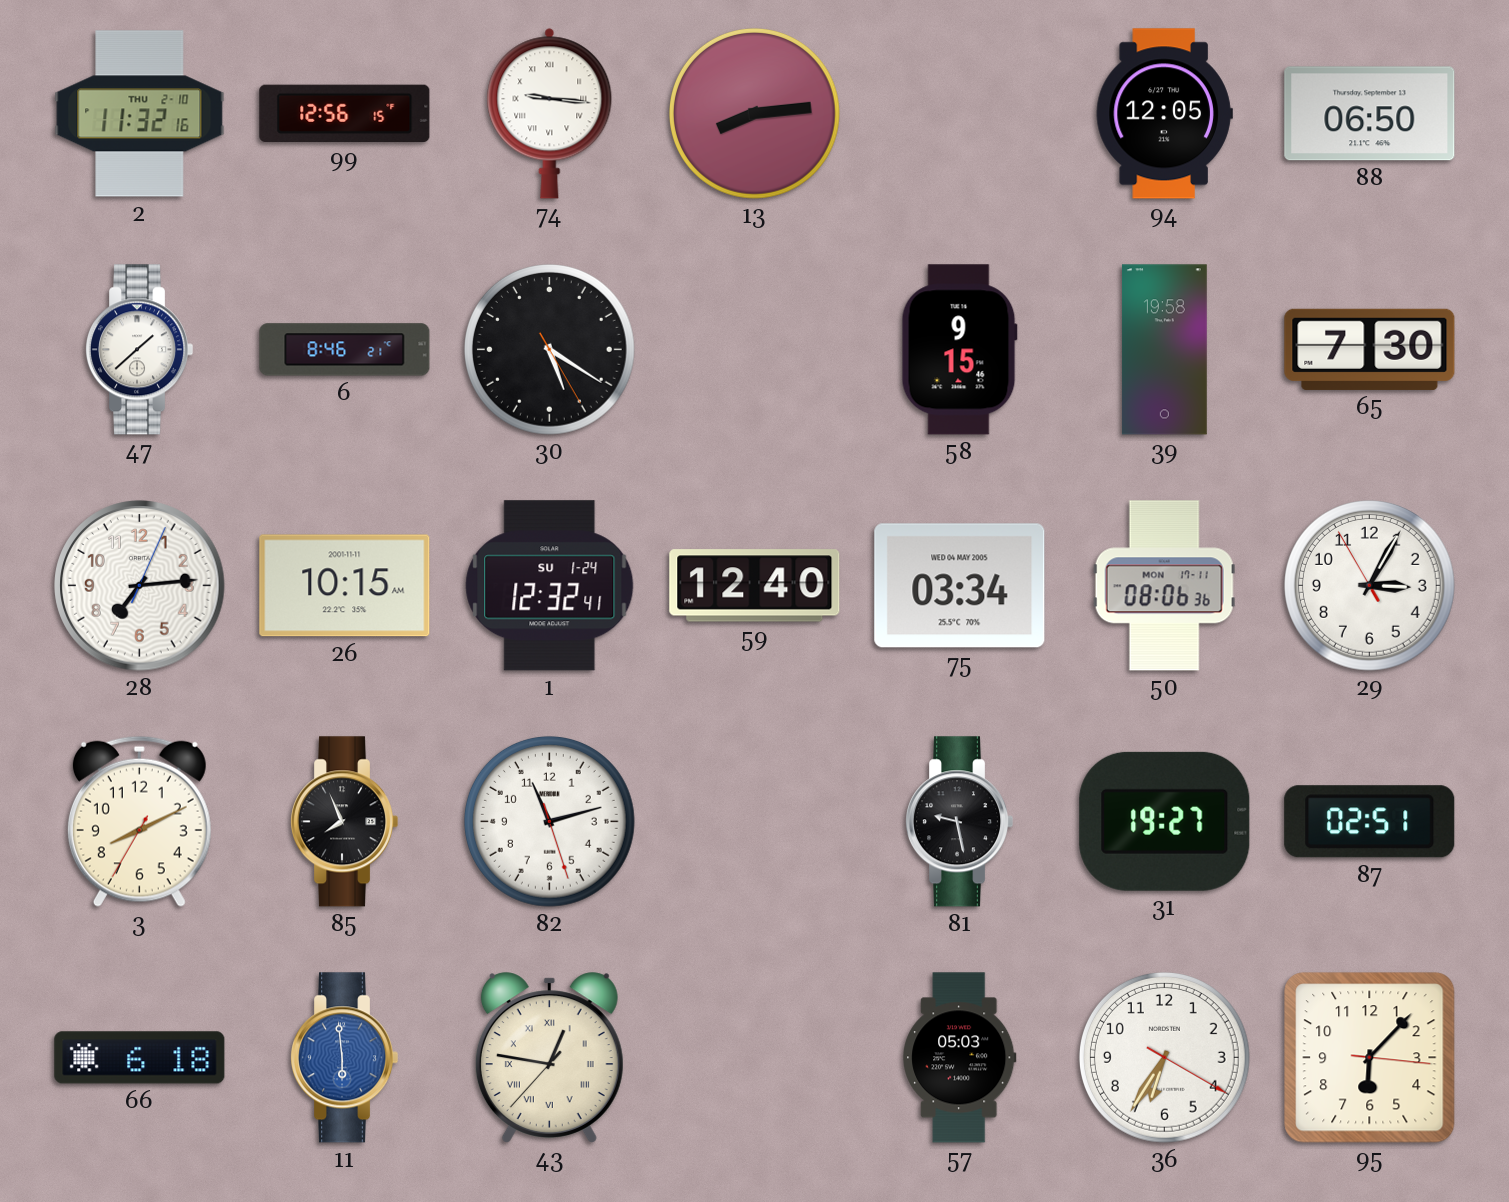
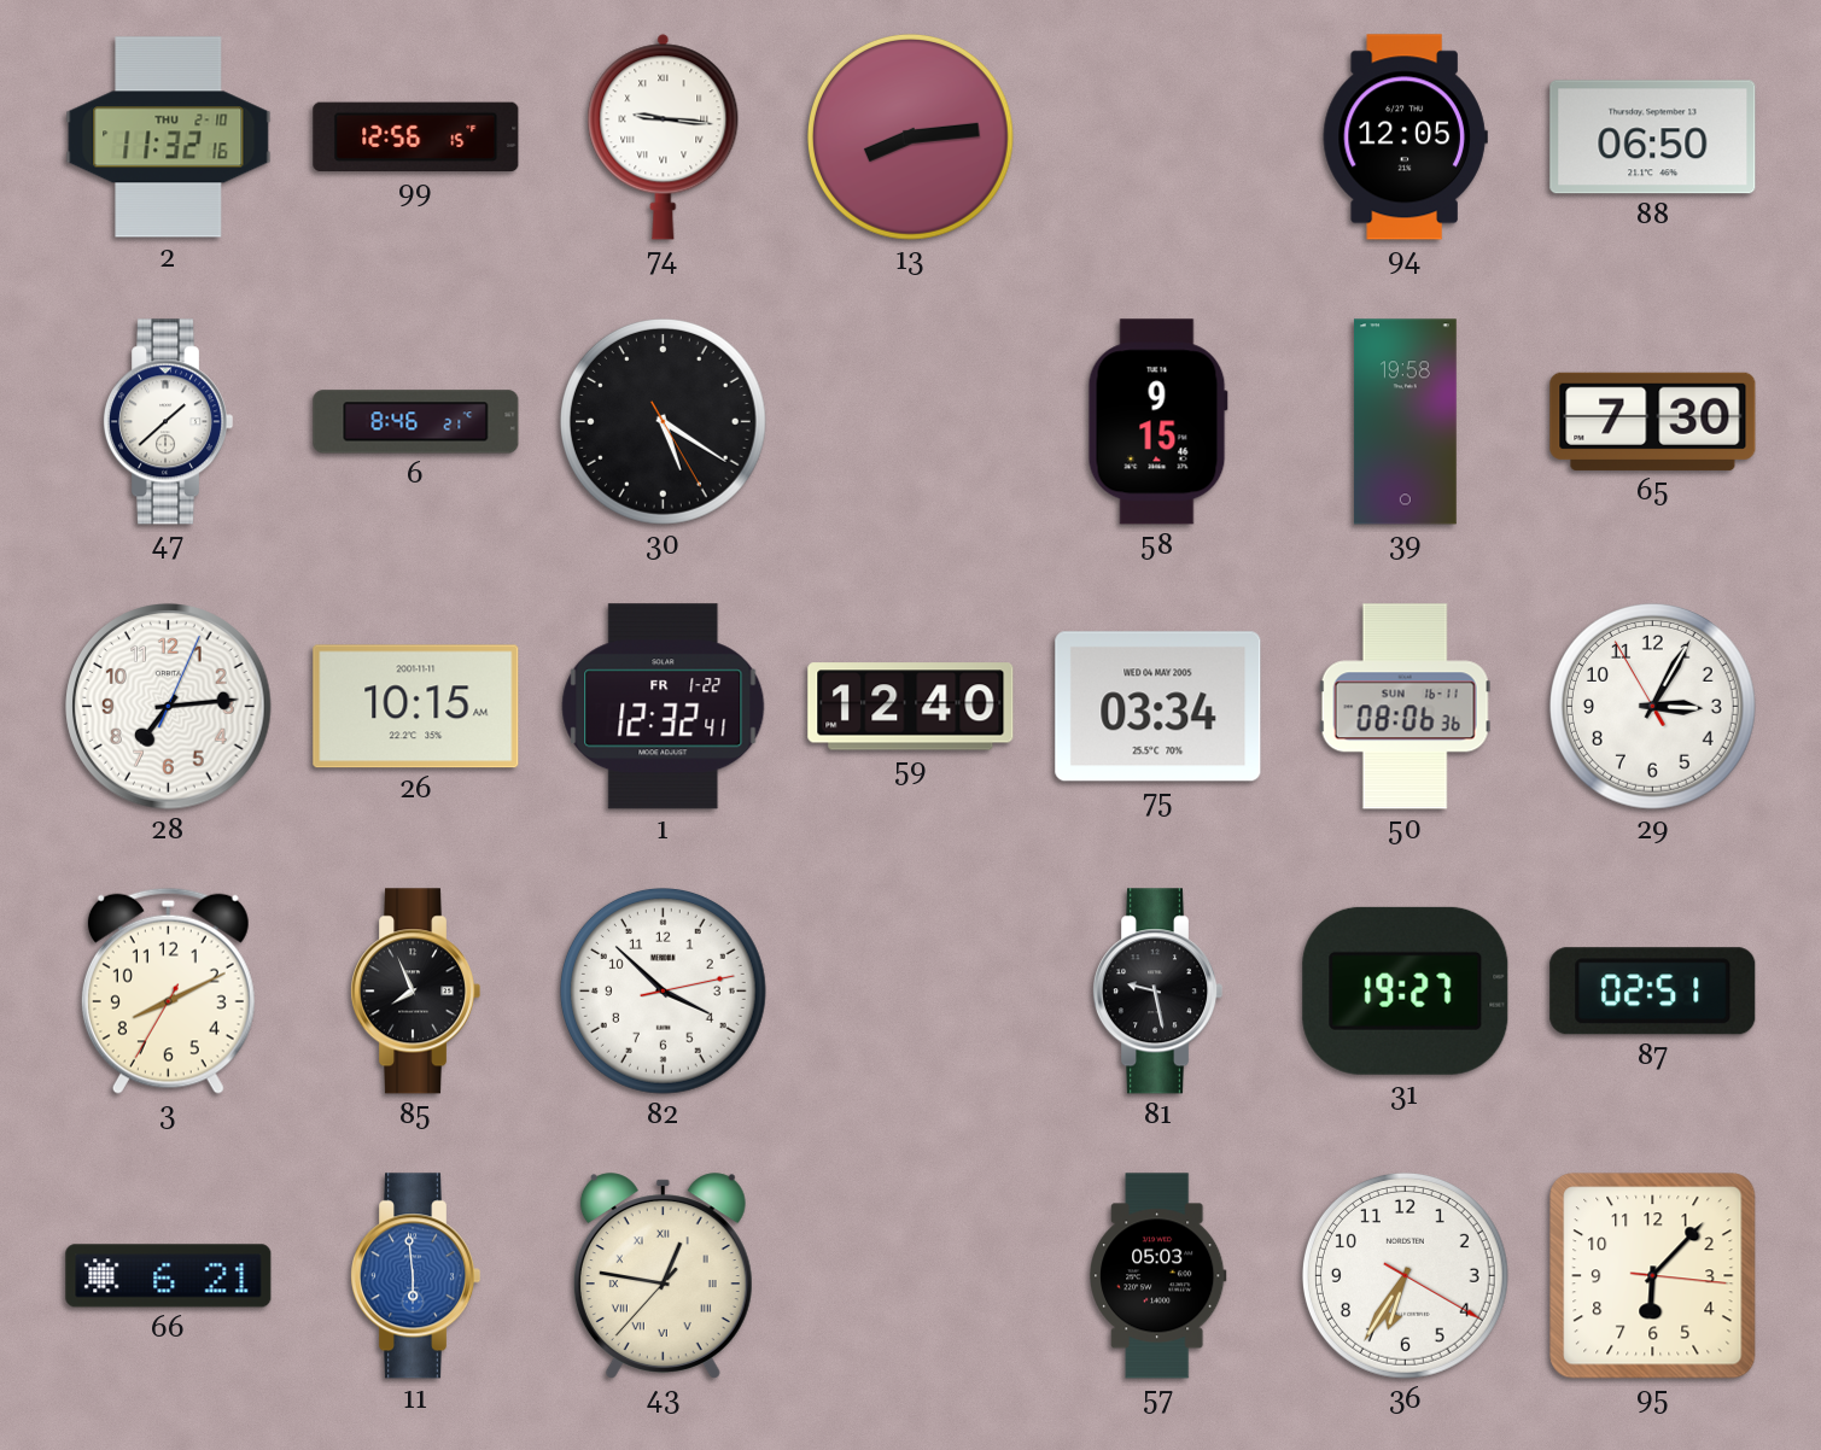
1 date: SU 1-24 -> FR 1-22 (664, 707)
50 date: MON 17-11 -> SUN 16-11 (1405, 707)
82: 11:12 -> 3:52 (663, 990)
66: 6:18 -> 6:21 (169, 1276)
